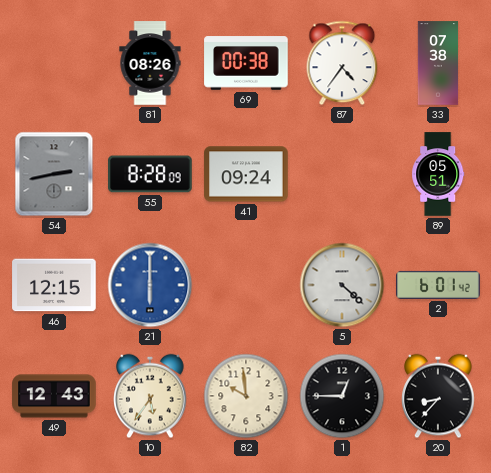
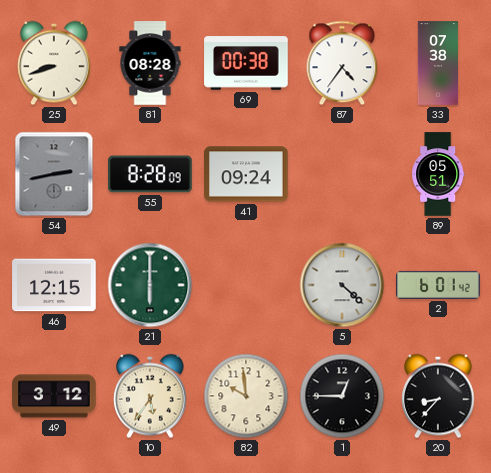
25: none -> 8:42 (54, 63)
81: 08:26 -> 08:28 (150, 63)
21 dial: blue -> green (150, 285)
49: 12:43 -> 3:12 (54, 396)
